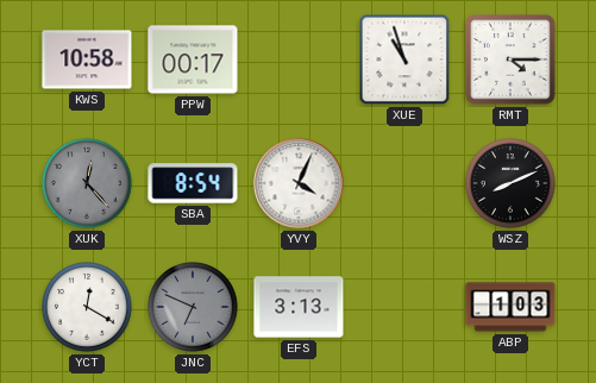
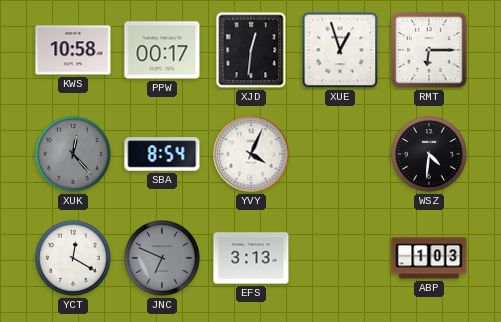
XJD: none -> 12:31 (251, 50)
XUE: 10:57 -> 12:57 (340, 50)
RMT: 4:15 -> 6:15 (429, 50)
WSZ: 8:11 -> 4:31 (429, 154)
